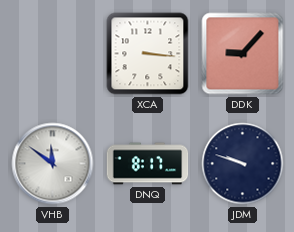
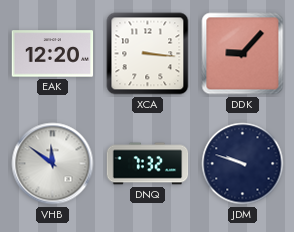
EAK: none -> 12:20 (53, 54)
DNQ: 8:17 -> 7:32 (148, 164)
